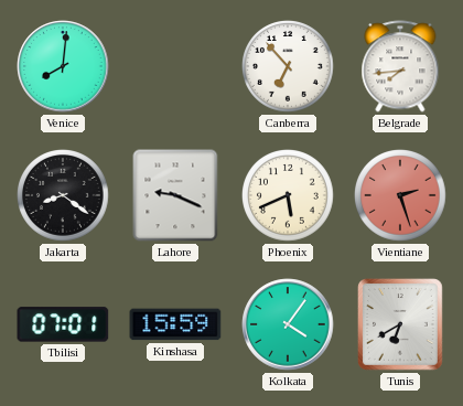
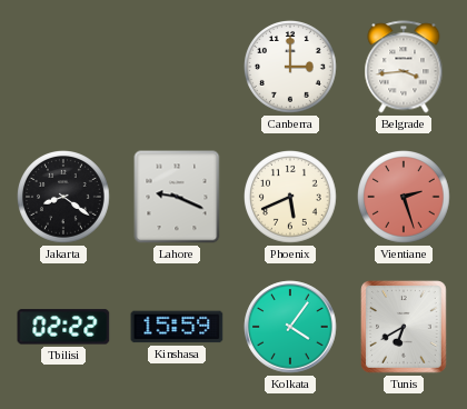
Venice: 8:01 -> none (63, 66)
Canberra: 6:53 -> 3:00 (291, 68)
Belgrade: 7:44 -> 3:44 (404, 67)
Tbilisi: 07:01 -> 02:22 (63, 327)
